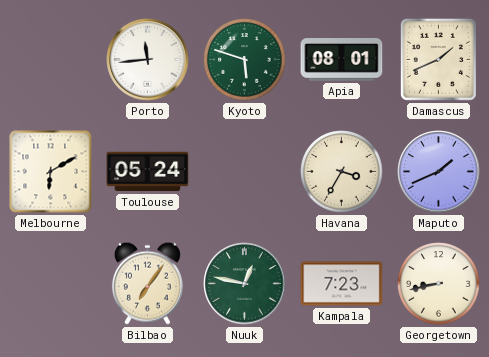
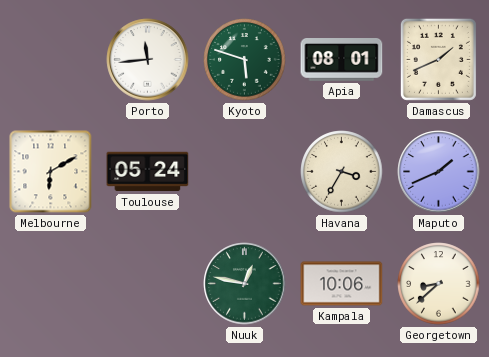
Bilbao: 7:06 -> none (147, 283)
Kampala: 7:23 -> 10:06 (342, 284)
Georgetown: 8:43 -> 8:38 (439, 284)
